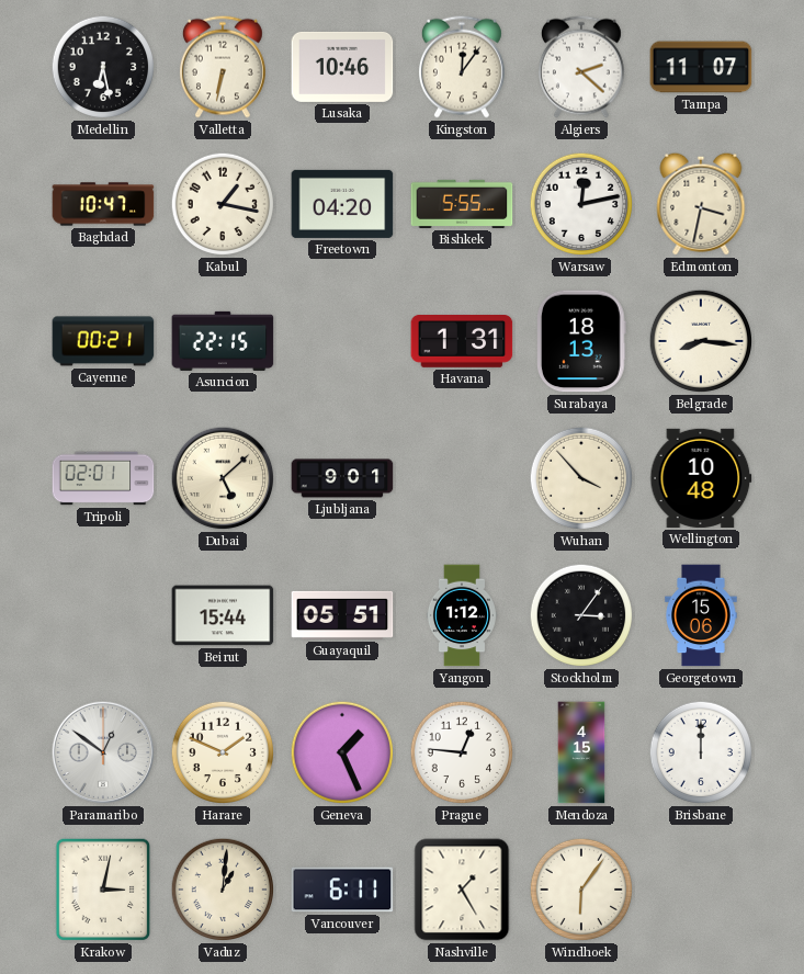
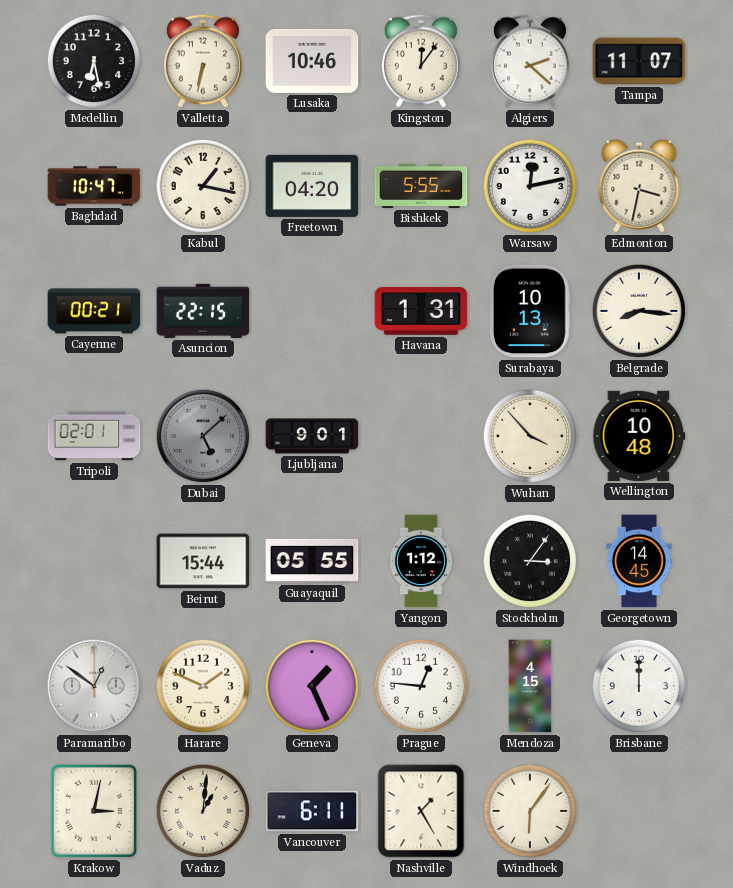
Surabaya: 18:13 -> 10:13 (530, 311)
Dubai dial: cream -> grey (203, 436)
Guayaquil: 05:51 -> 05:55 (312, 561)
Georgetown: 15:06 -> 14:45 (639, 561)
